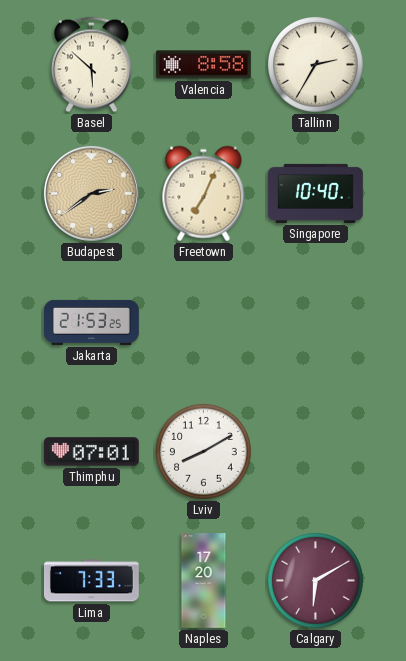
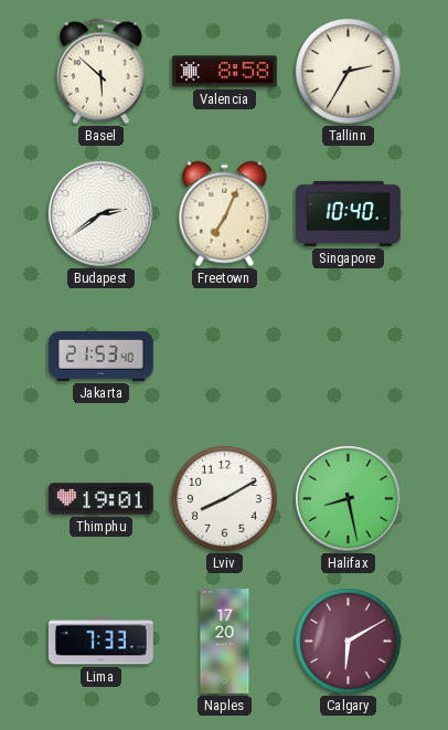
Budapest dial: champagne -> white (100, 213)
Jakarta: 21:53:25 -> 21:53:40 (102, 356)
Thimphu: 07:01 -> 19:01 (100, 499)
Halifax: none -> 8:28 (348, 498)
